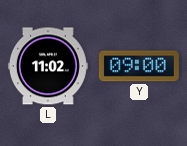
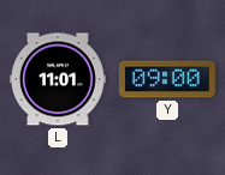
L: 11:02 -> 11:01 (58, 79)
